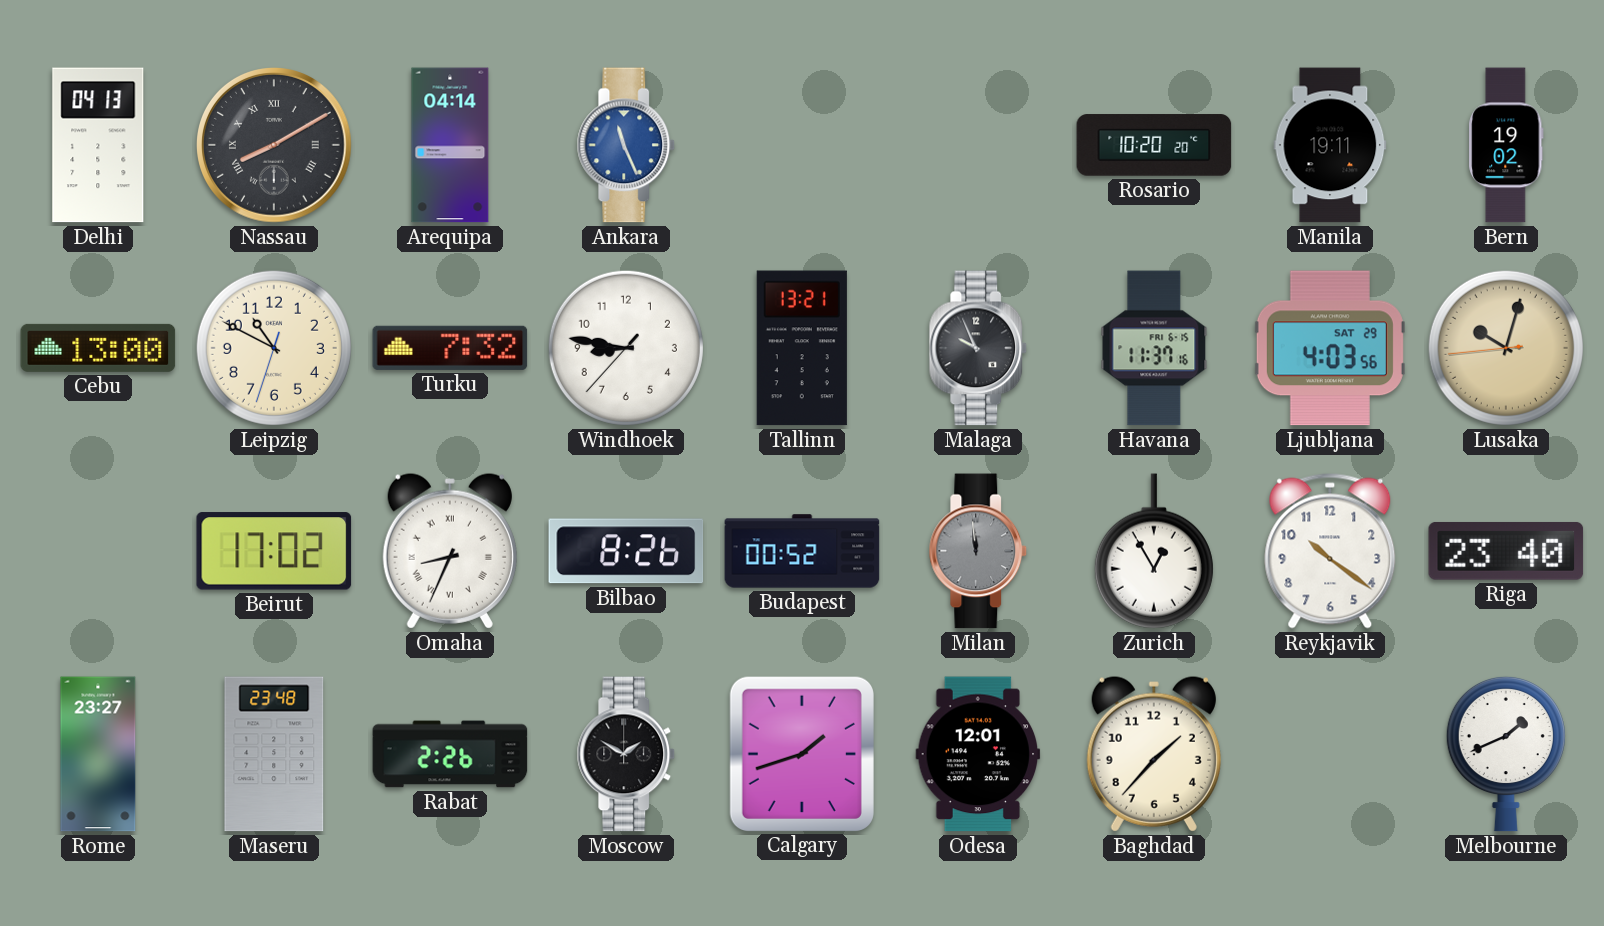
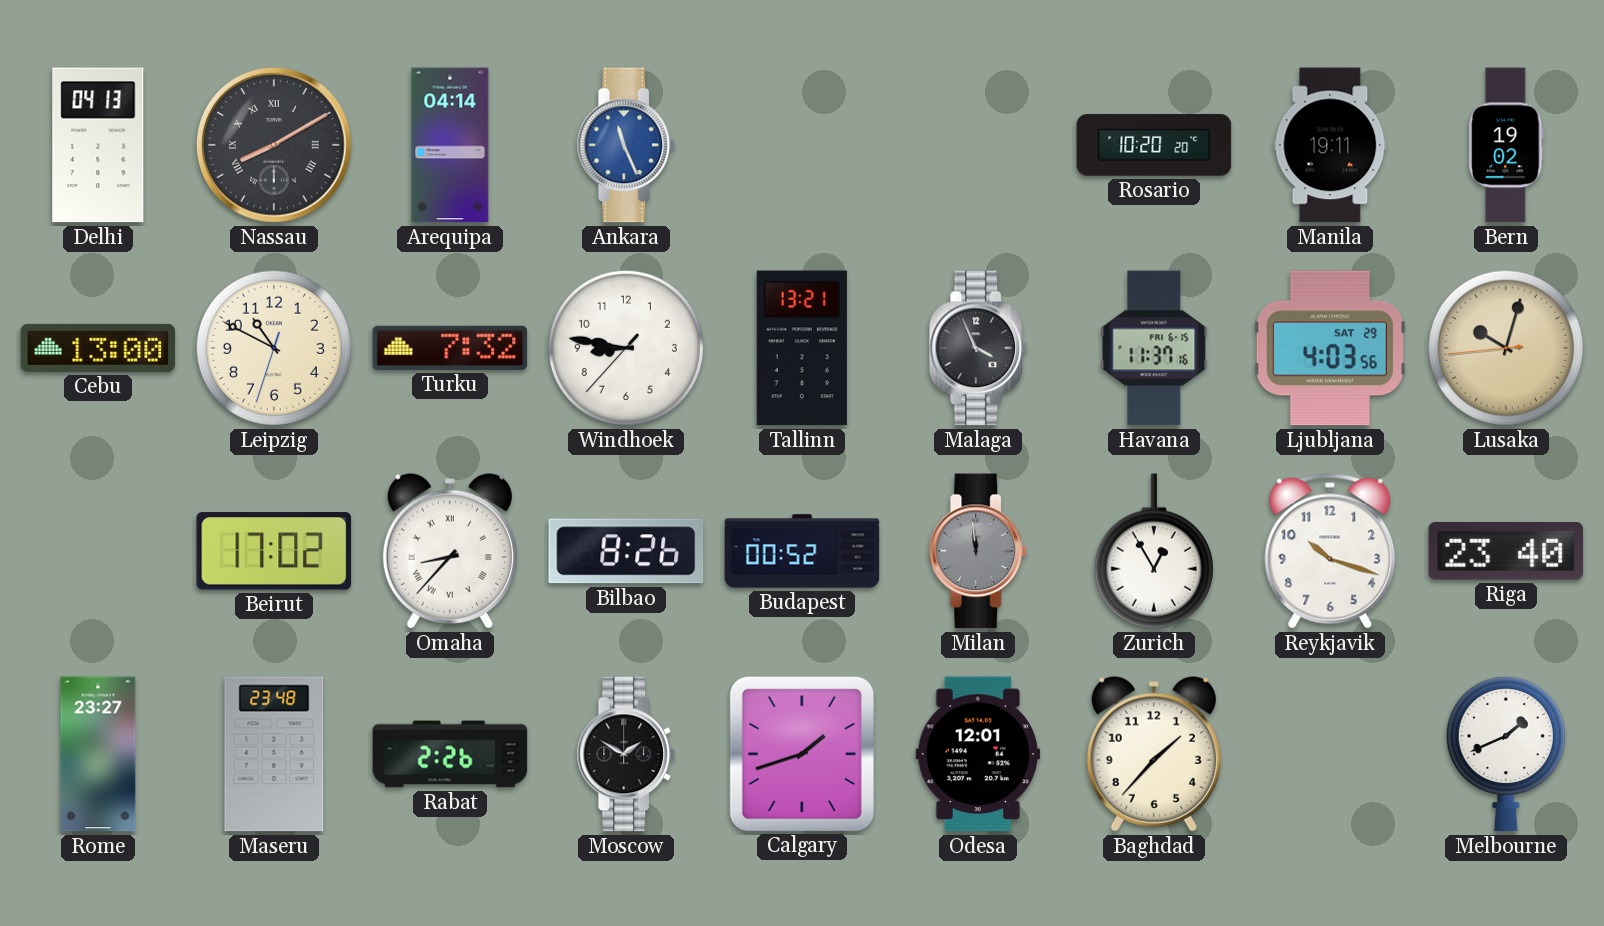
Malaga: 9:56 -> 3:56 (978, 348)
Omaha: 8:34 -> 8:37 (450, 551)
Reykjavik: 10:21 -> 10:18 (1330, 551)
